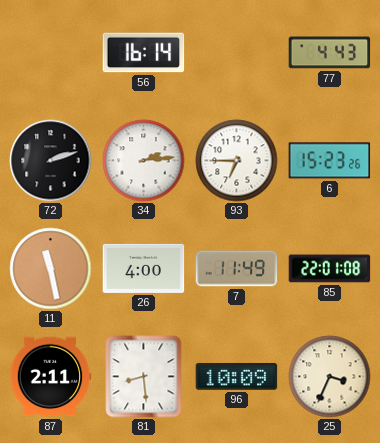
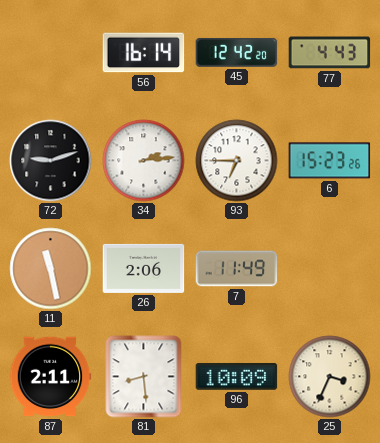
45: none -> 12:42 (237, 52)
72: 2:12 -> 9:12 (51, 161)
26: 4:00 -> 2:06 (144, 268)
85: 22:01 -> none (330, 269)
